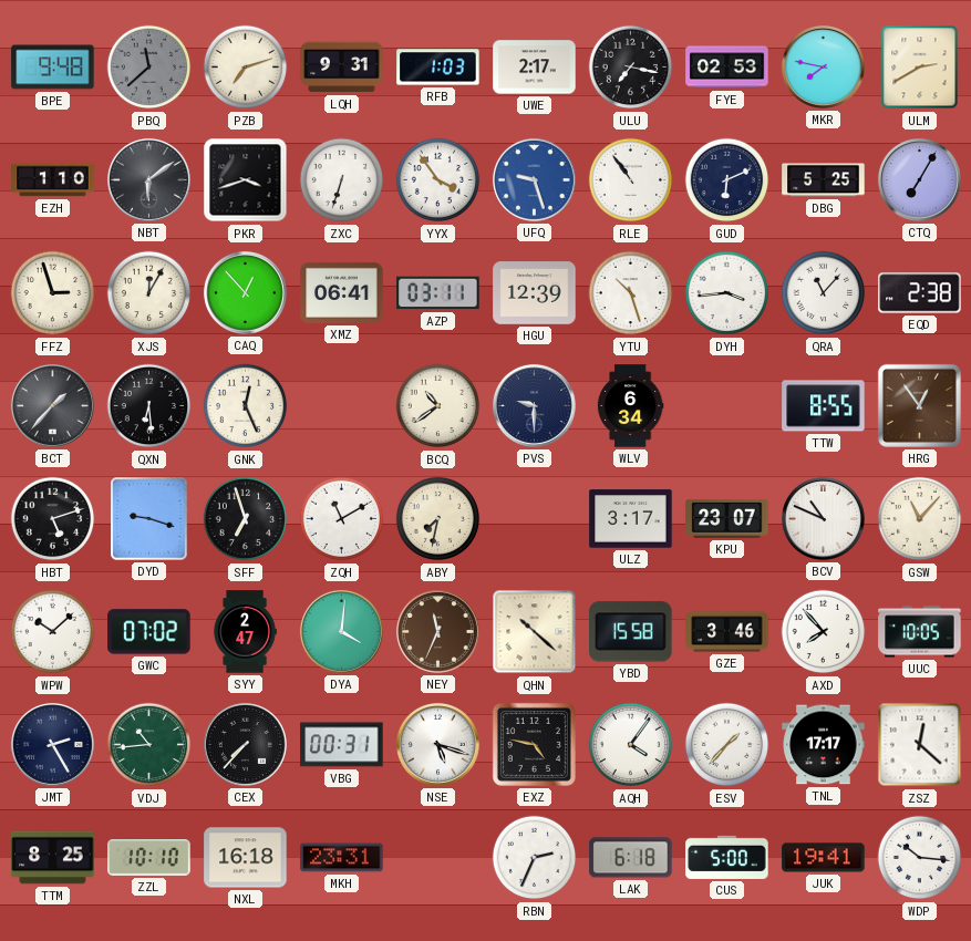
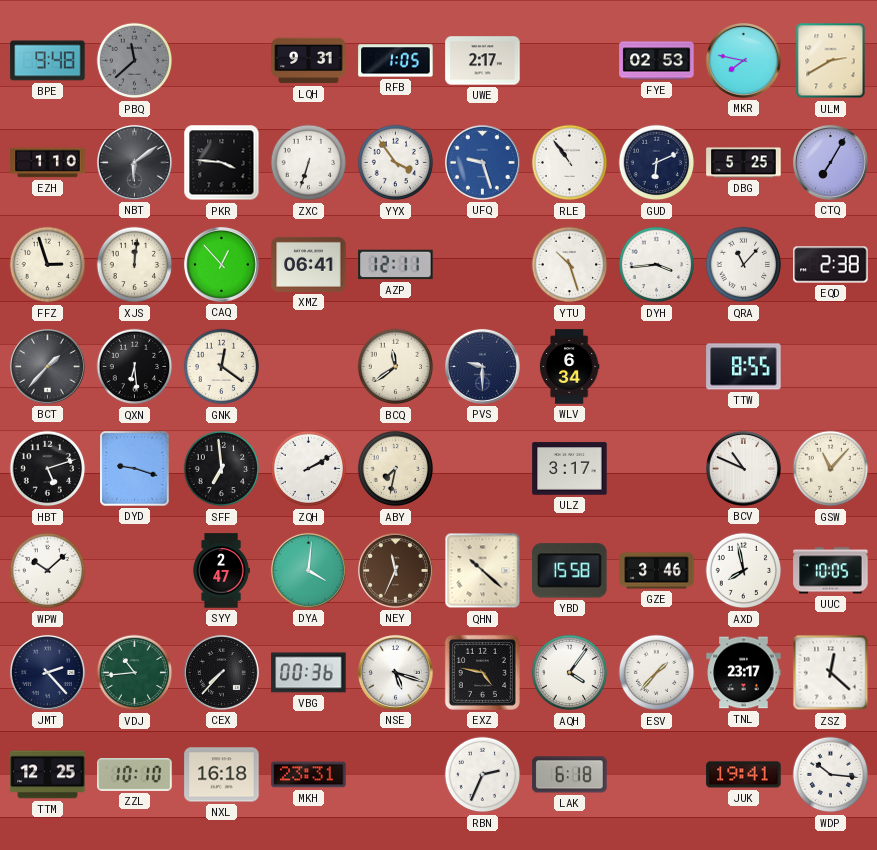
PZB: 7:12 -> none (246, 68)
RFB: 1:03 -> 1:05 (396, 61)
ULU: 7:17 -> none (631, 68)
PKR: 3:42 -> 3:46 (222, 163)
XJS: 12:05 -> 12:01 (135, 265)
AZP: 03:11 -> 12:11 (396, 265)
HGU: 12:39 -> none (535, 293)
GNK: 12:26 -> 12:21 (222, 367)
BCQ: 10:39 -> 11:39 (396, 367)
HRG: 12:54 -> none (919, 405)
SFF: 6:57 -> 6:59 (222, 469)
ZQH: 11:10 -> 2:10 (309, 469)
KPU: 23:07 -> none (727, 518)
GWC: 07:02 -> none (149, 632)
AXD: 7:53 -> 7:58 (744, 571)
JMT: 2:25 -> 2:23 (47, 672)
VBG: 00:31 -> 00:36 (309, 673)
TNL: 17:17 -> 23:17 (744, 673)
TTM: 8:25 -> 12:25 (48, 775)
CUS: 5:00 -> none (727, 857)
